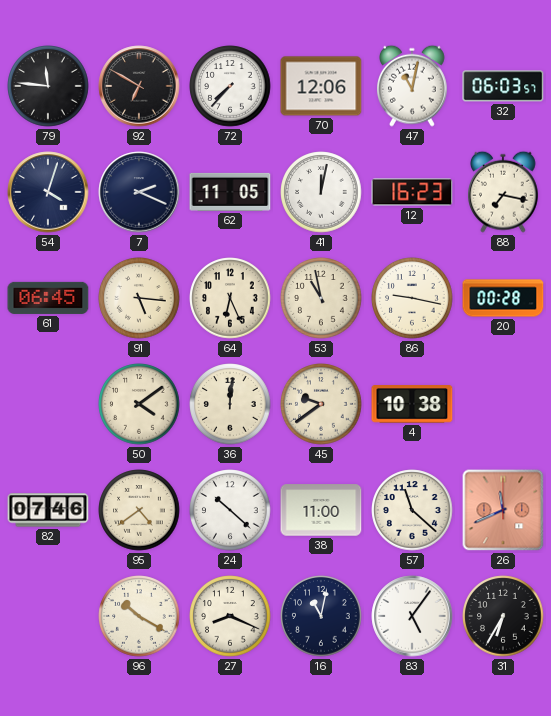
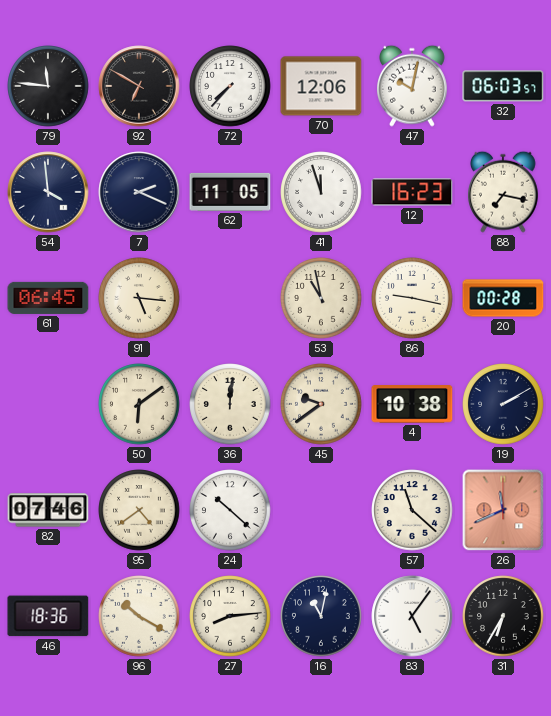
47: 11:02 -> 10:02 (413, 86)
54: 4:03 -> 3:59 (48, 192)
41: 12:02 -> 11:57 (321, 192)
64: 6:26 -> none (230, 298)
50: 4:09 -> 6:09 (139, 404)
19: none -> 2:10 (503, 404)
38: 11:00 -> none (321, 510)
46: none -> 18:36 (48, 616)
27: 8:19 -> 8:14 (230, 616)
